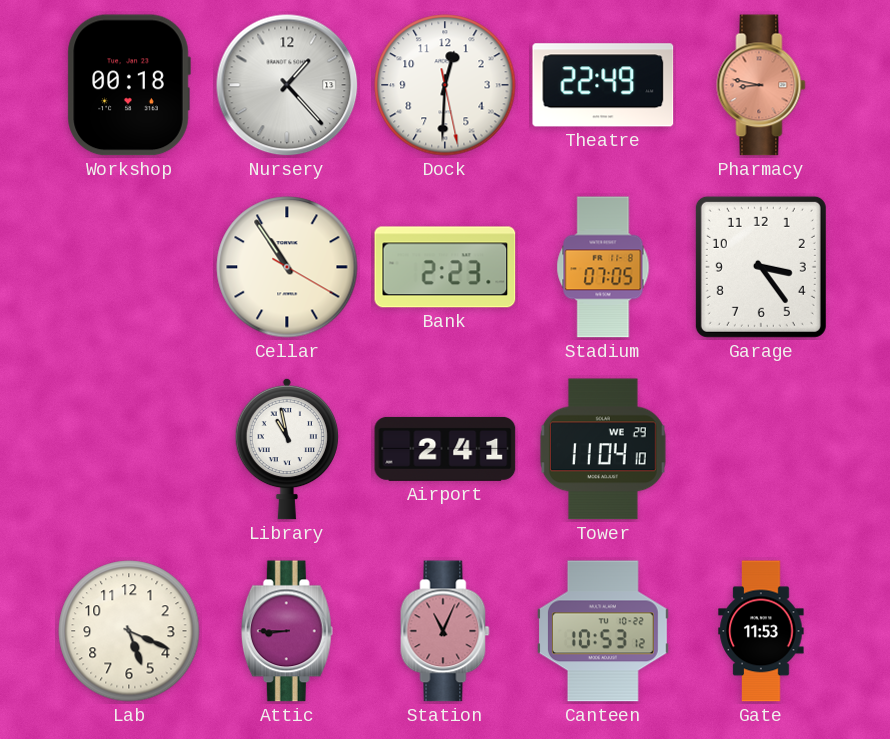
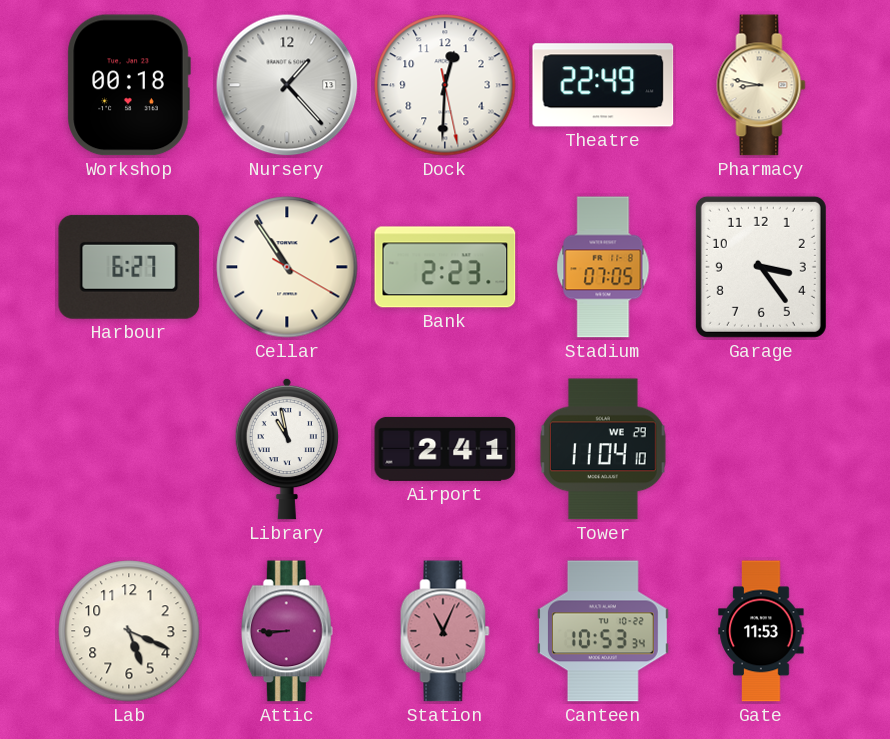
Pharmacy dial: salmon -> cream (761, 85)
Harbour: none -> 6:27 (129, 267)
Canteen: 10:53:12 -> 10:53:34 (603, 631)
